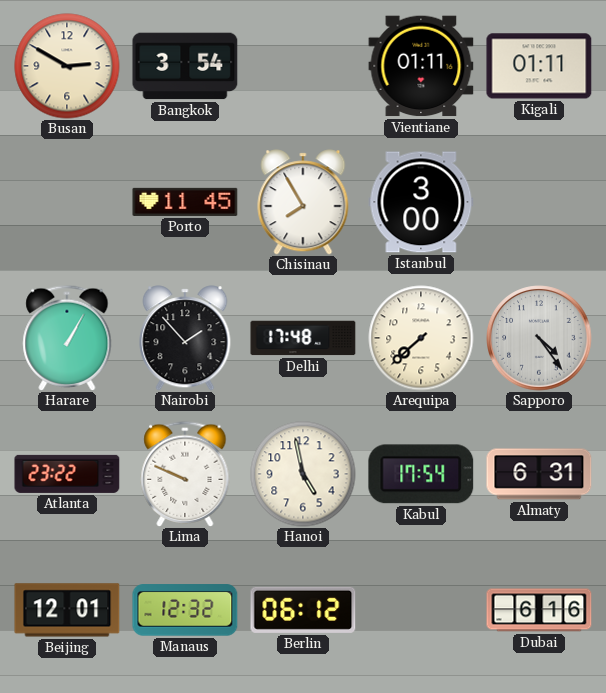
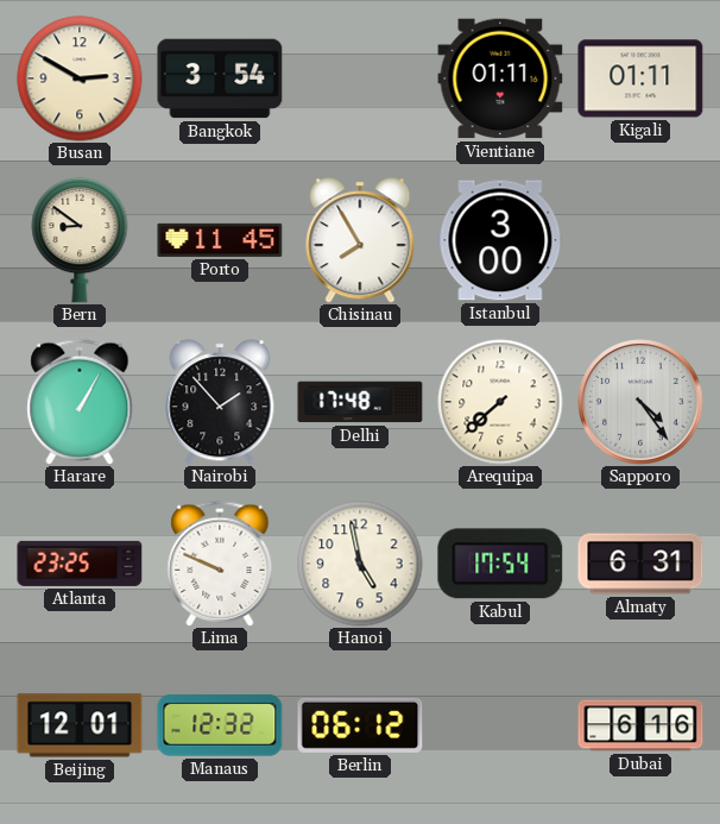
Bern: none -> 8:51 (80, 240)
Atlanta: 23:22 -> 23:25 (80, 564)
